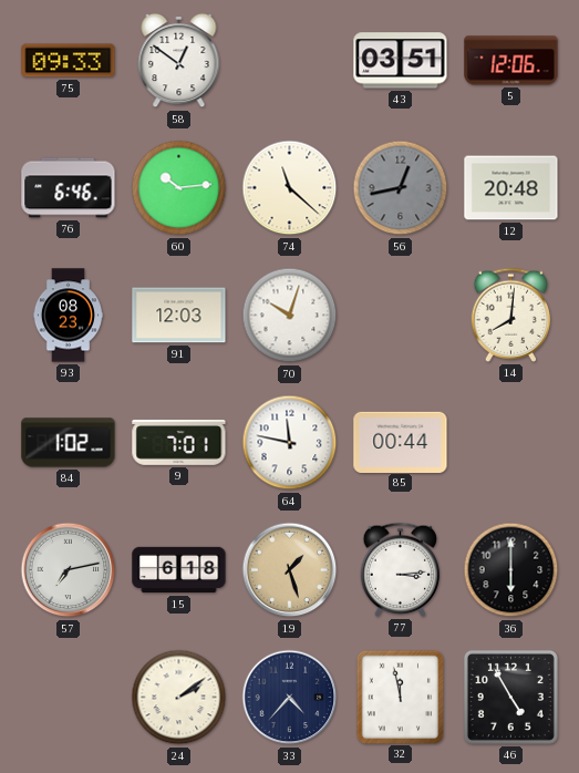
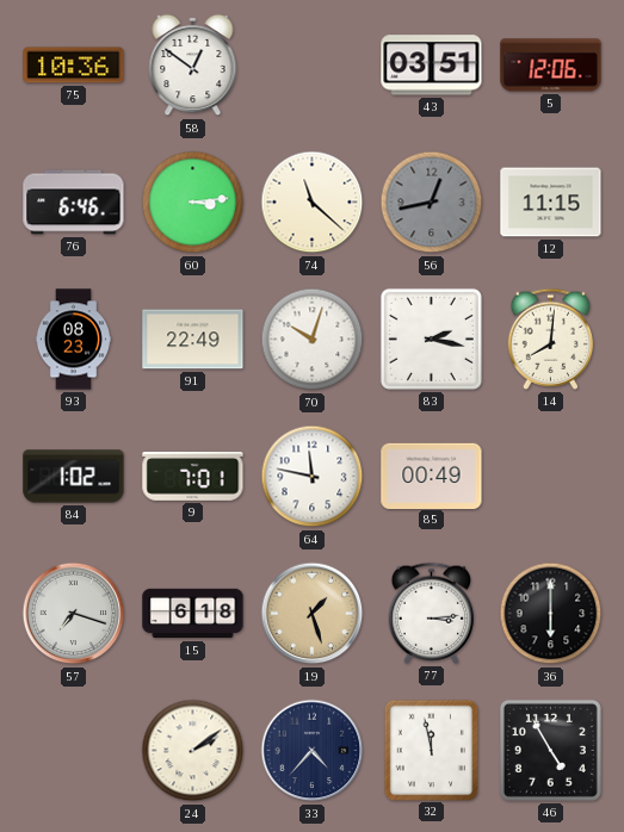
75: 09:33 -> 10:36 (74, 66)
60: 10:14 -> 3:14 (193, 203)
12: 20:48 -> 11:15 (551, 203)
91: 12:03 -> 22:49 (193, 340)
83: none -> 2:17 (431, 339)
85: 00:44 -> 00:49 (432, 476)
57: 7:13 -> 7:18 (74, 614)
